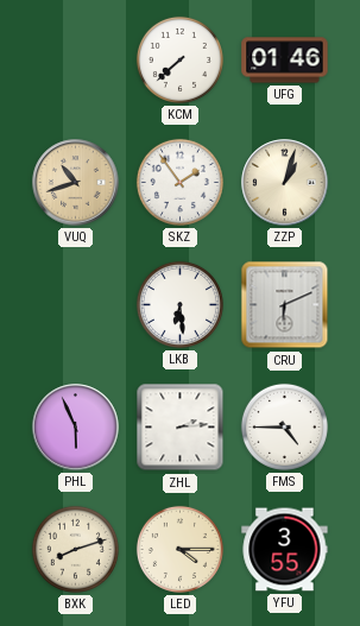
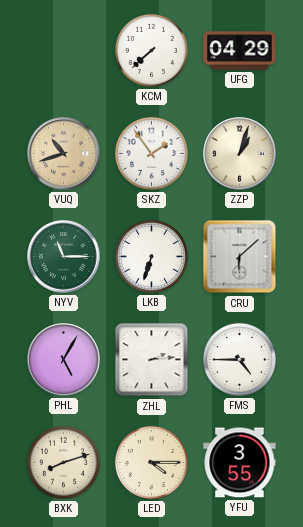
UFG: 01:46 -> 04:29 (240, 51)
NYV: none -> 11:15 (64, 257)
LKB: 6:29 -> 6:33 (151, 256)
CRU: 6:11 -> 6:08 (240, 257)
PHL: 5:56 -> 5:05 (64, 360)
